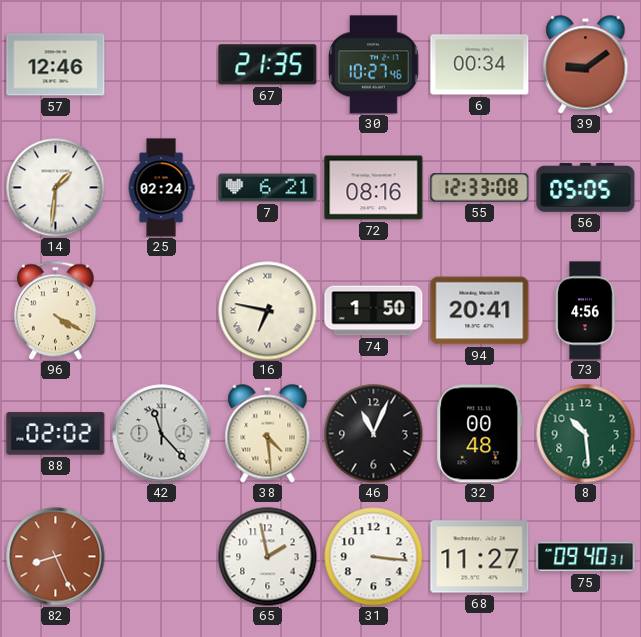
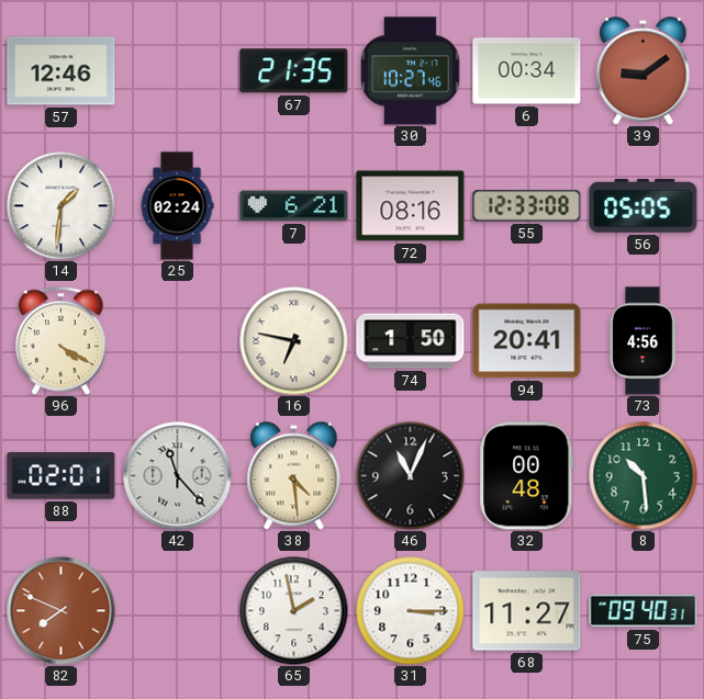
88: 02:02 -> 02:01 (62, 476)
82: 8:26 -> 7:49 (62, 611)
31: 3:16 -> 3:15 (411, 611)
